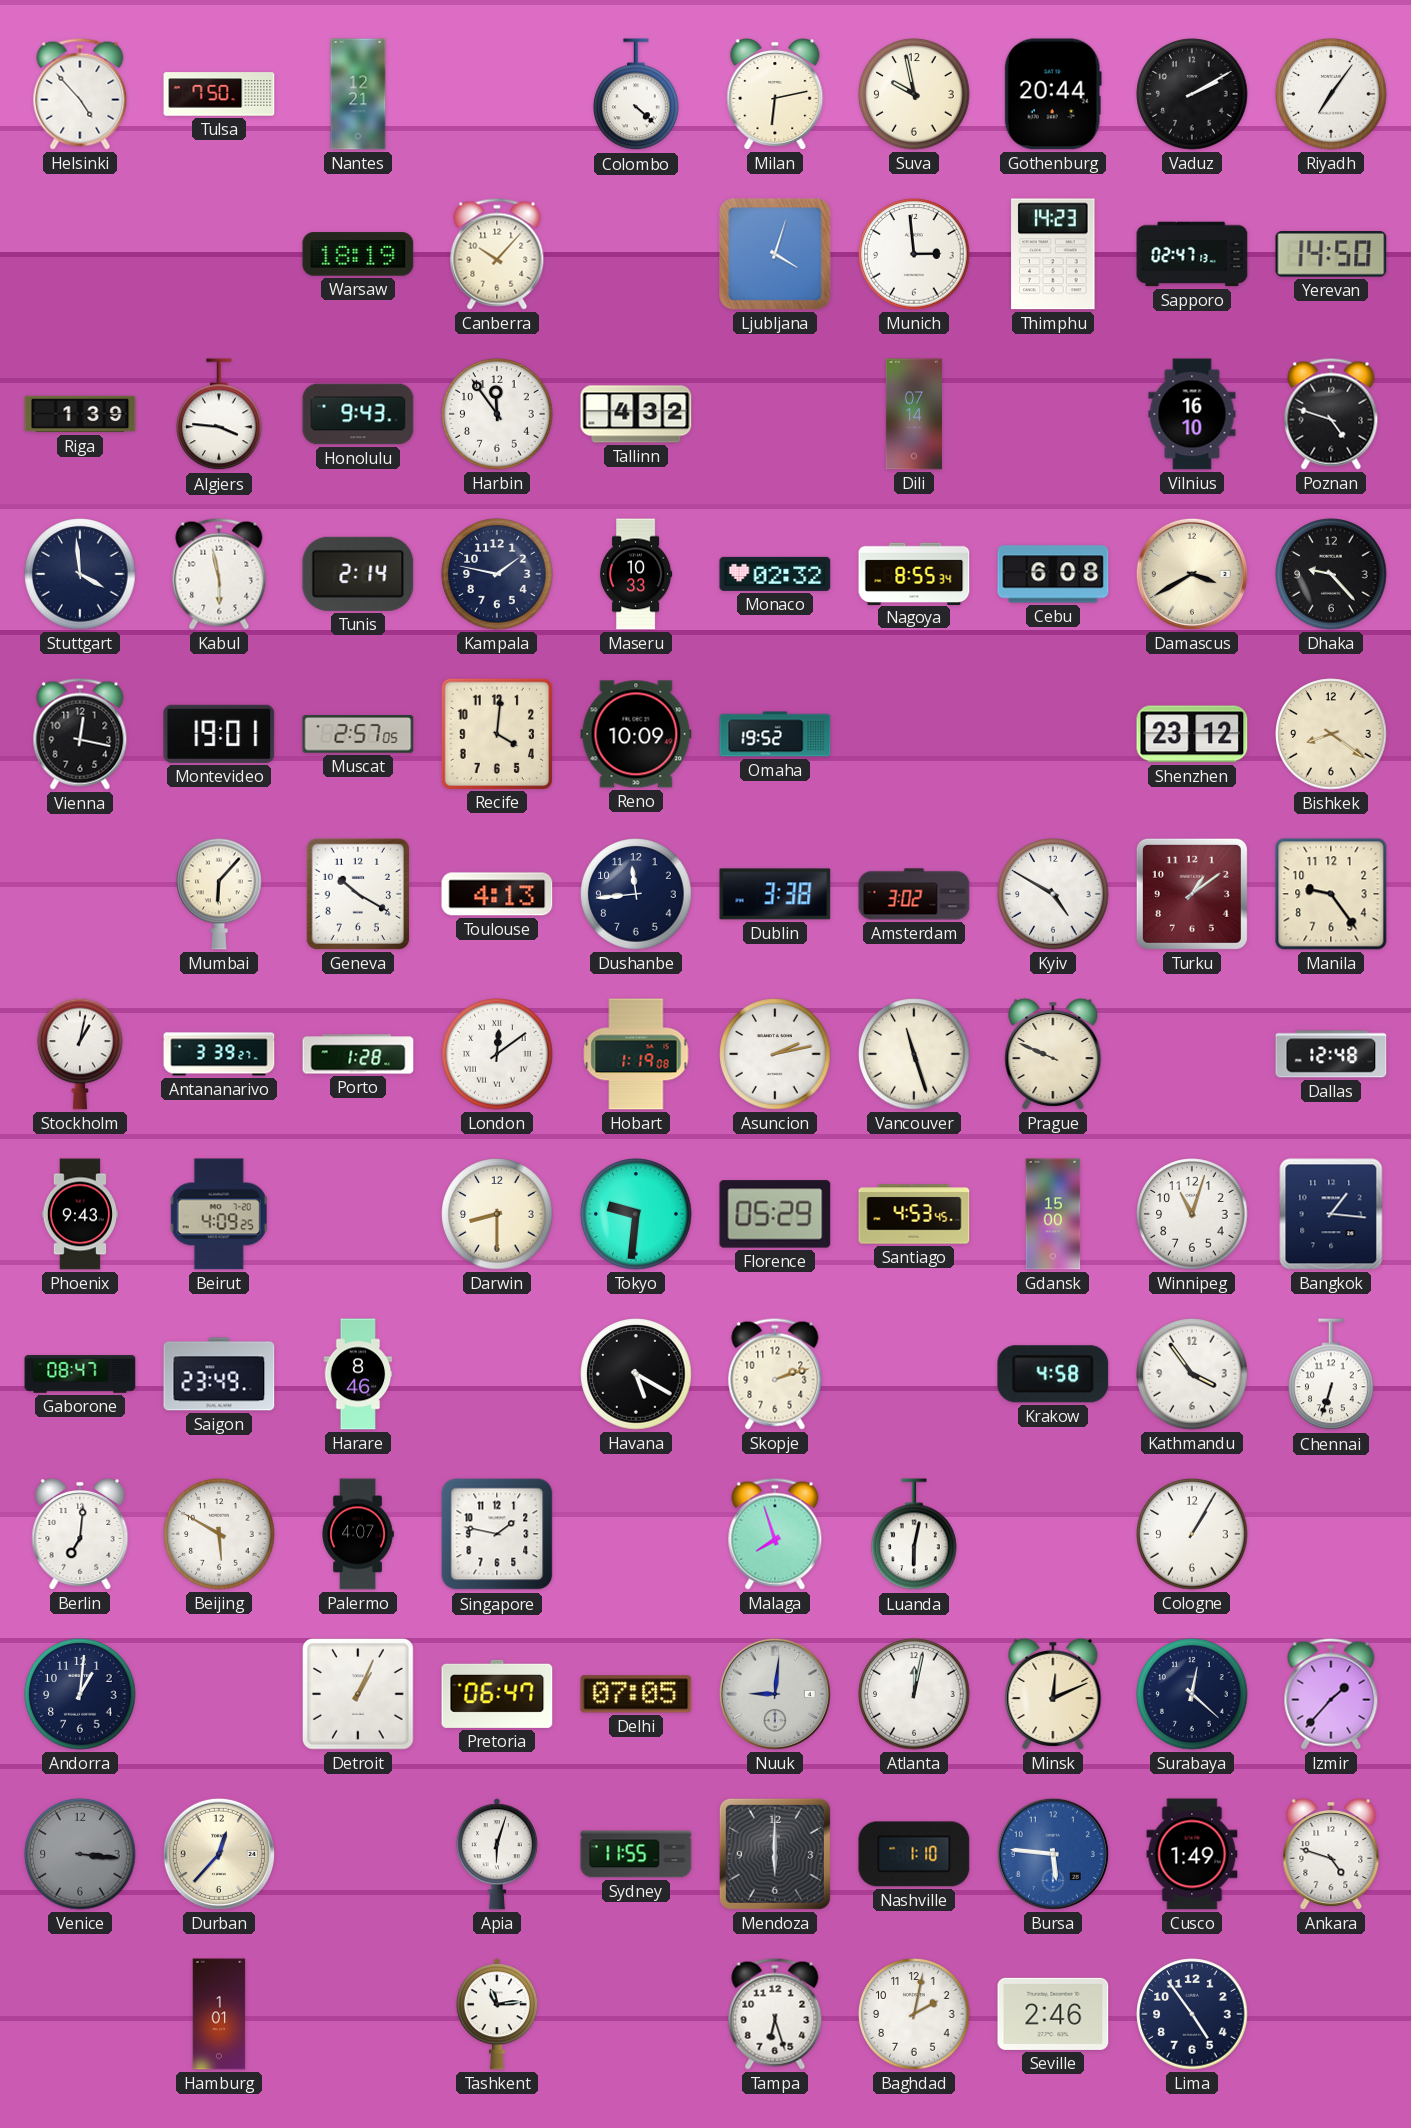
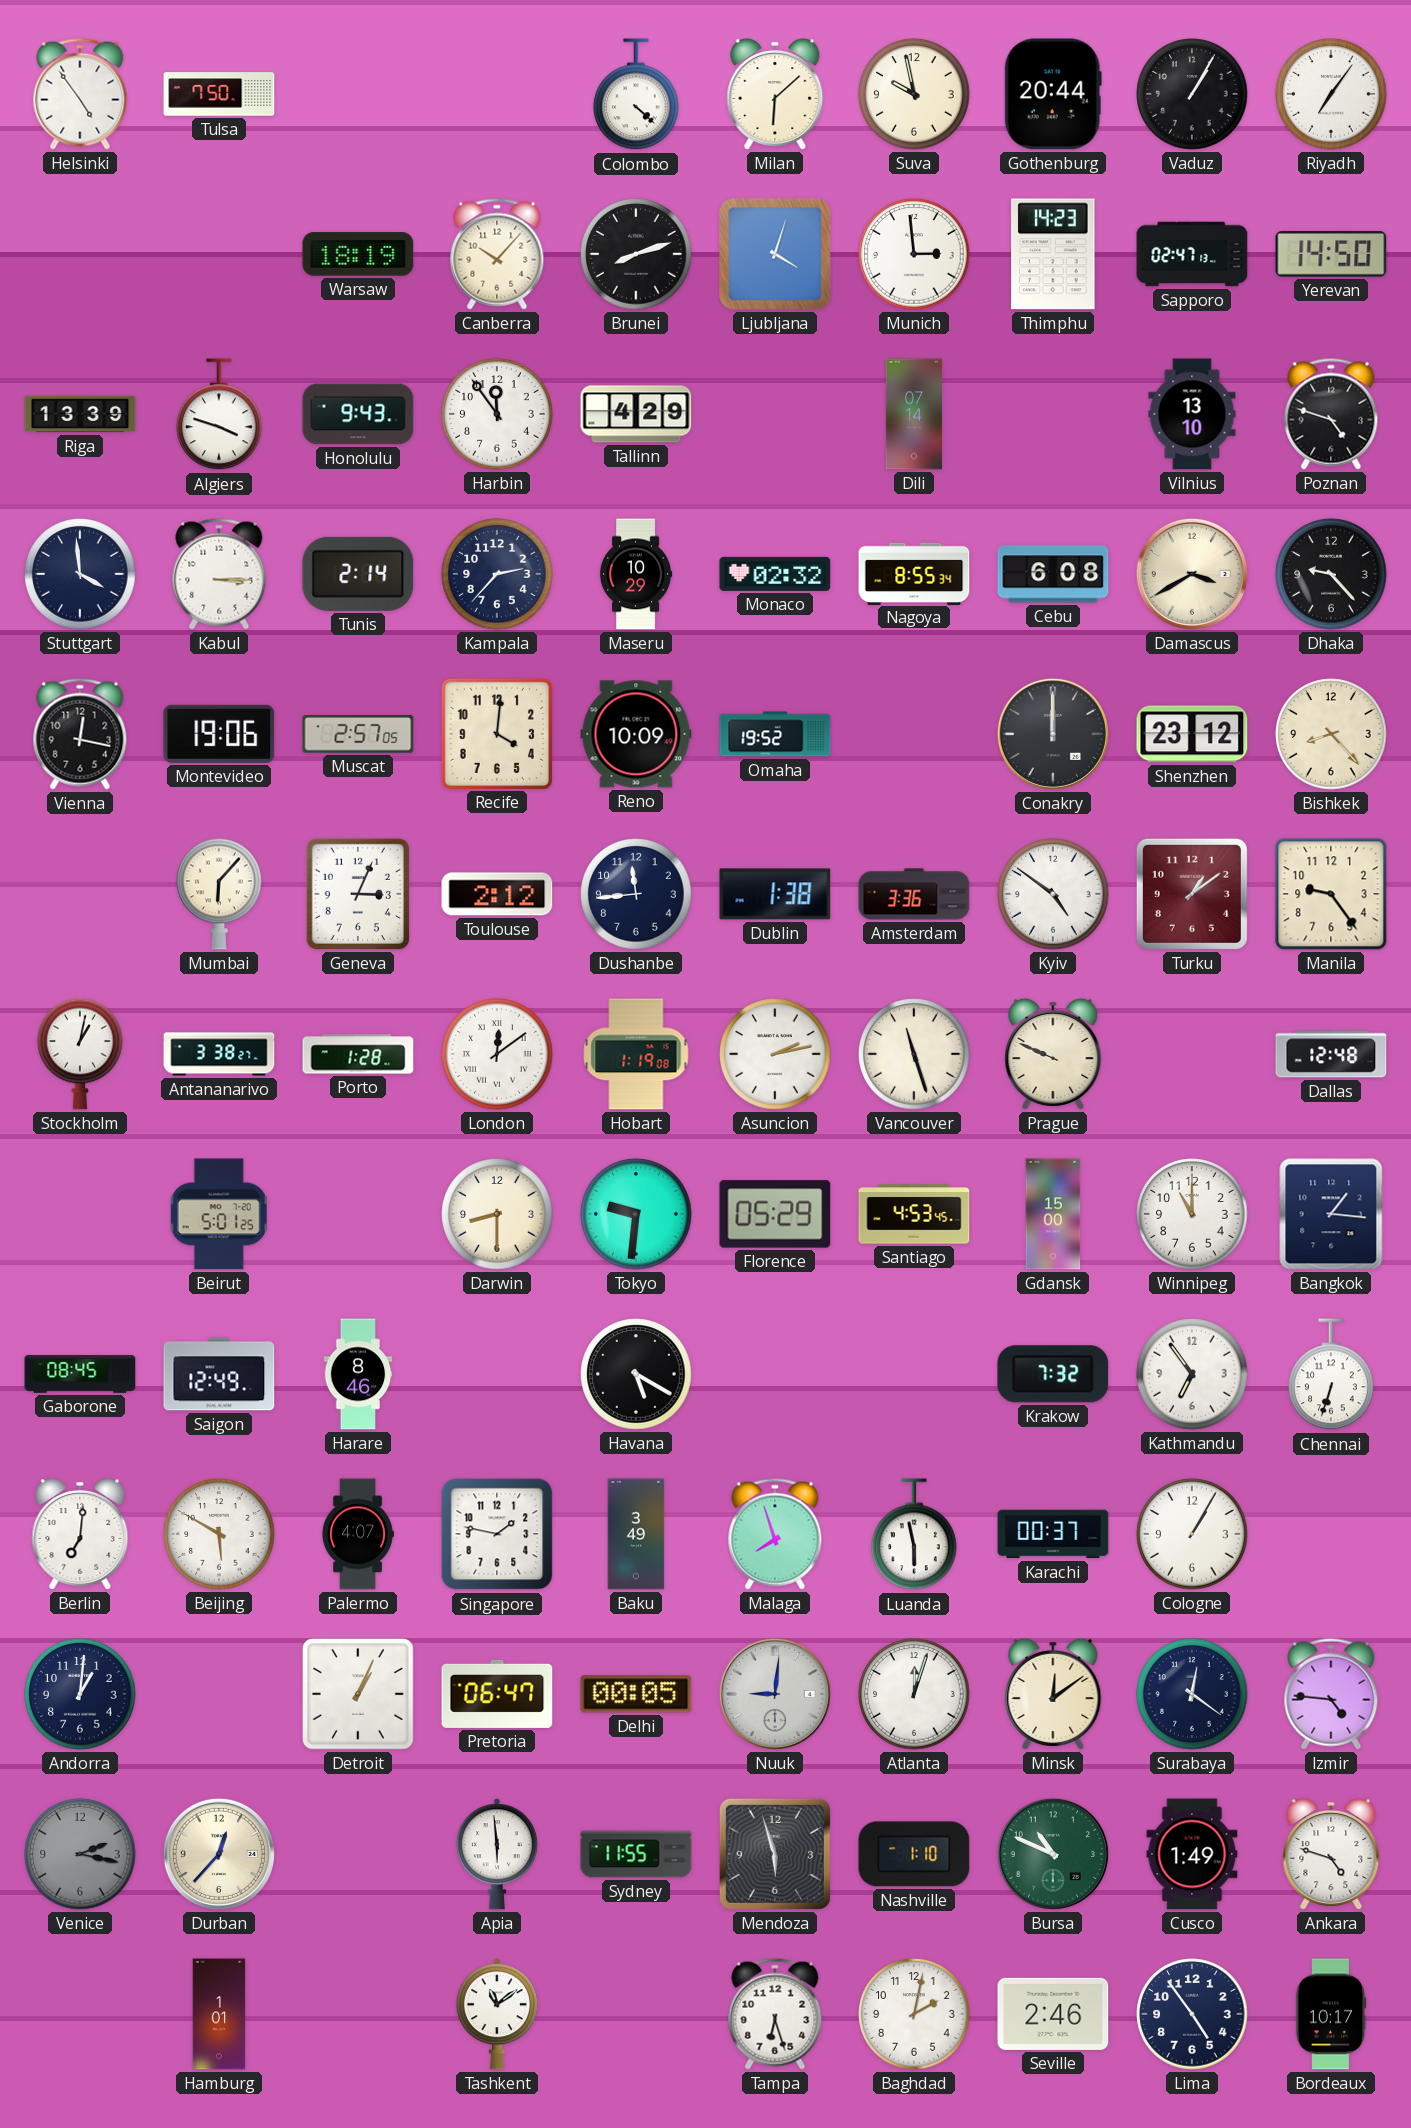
Helsinki: 4:53 -> 4:54 (80, 94)
Nantes: 12:21 -> none (358, 94)
Milan: 6:13 -> 6:08 (775, 94)
Vaduz: 2:10 -> 1:05 (1192, 94)
Brunei: none -> 8:12 (636, 254)
Riga: 1:39 -> 13:39 (80, 414)
Algiers: 3:46 -> 3:48 (219, 415)
Tallinn: 4:32 -> 4:29 (636, 414)
Vilnius: 16:10 -> 13:10 (1192, 414)
Kabul: 5:58 -> 3:15 (219, 574)
Kampala: 1:47 -> 2:37 (497, 574)
Maseru: 10:33 -> 10:29 (636, 574)
Montevideo: 19:01 -> 19:06 (219, 734)
Conakry: none -> 12:00 (1053, 734)
Bishkek: 8:21 -> 8:23 (1331, 734)
Geneva: 10:20 -> 3:04 (358, 894)
Toulouse: 4:13 -> 2:12 (497, 894)
Dublin: 3:38 -> 1:38 (775, 894)
Amsterdam: 3:02 -> 3:36 (914, 894)
Kyiv: 4:50 -> 4:51 (1053, 894)
Antananarivo: 3:39 -> 3:38 (219, 1054)
Phoenix: 9:43 -> none (79, 1214)
Beirut: 4:09 -> 5:01 (219, 1214)
Winnipeg: 11:03 -> 11:00 (1192, 1214)
Gaborone: 08:47 -> 08:45 (80, 1374)
Saigon: 23:49 -> 12:49 (219, 1374)
Skopje: 2:12 -> none (775, 1374)
Krakow: 4:58 -> 7:32 (1053, 1374)
Kathmandu: 3:54 -> 6:54 (1192, 1374)
Baku: none -> 3:49 (636, 1534)
Luanda: 6:02 -> 5:58 (914, 1535)
Karachi: none -> 00:37 (1053, 1534)
Delhi: 07:05 -> 00:05 (636, 1694)
Atlanta: 12:02 -> 12:03 (914, 1694)
Minsk: 12:11 -> 12:09 (1053, 1694)
Surabaya: 12:22 -> 12:21 (1192, 1694)
Izmir: 1:37 -> 4:46 (1331, 1694)
Venice: 3:16 -> 2:17 (80, 1854)
Apia: 6:03 -> 5:59 (497, 1854)
Mendoza: 6:00 -> 5:57 (775, 1854)
Bursa: 5:46 -> 10:49 (1053, 1854)
Bursa dial: blue -> green (1053, 1854)
Tashkent: 11:14 -> 11:09 (497, 2014)
Bordeaux: none -> 10:17 (1331, 2014)
